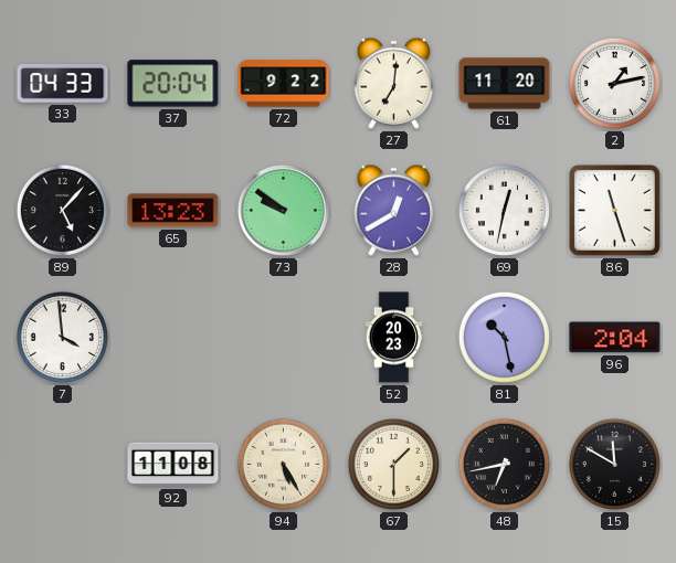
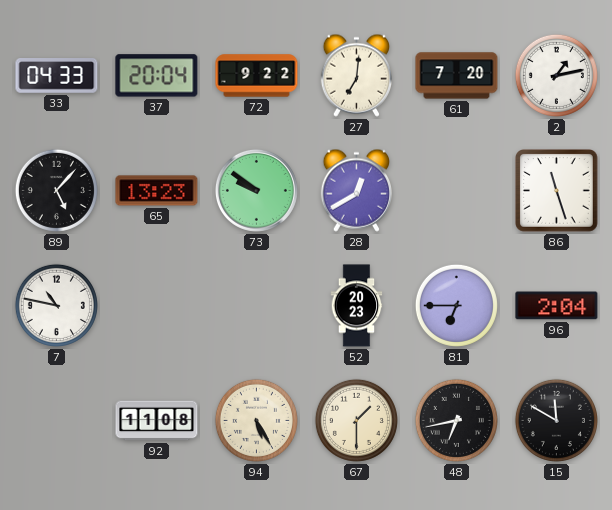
61: 11:20 -> 7:20 (457, 76)
69: 12:32 -> none (504, 210)
7: 3:59 -> 10:47 (56, 305)
81: 10:28 -> 6:45 (456, 305)
